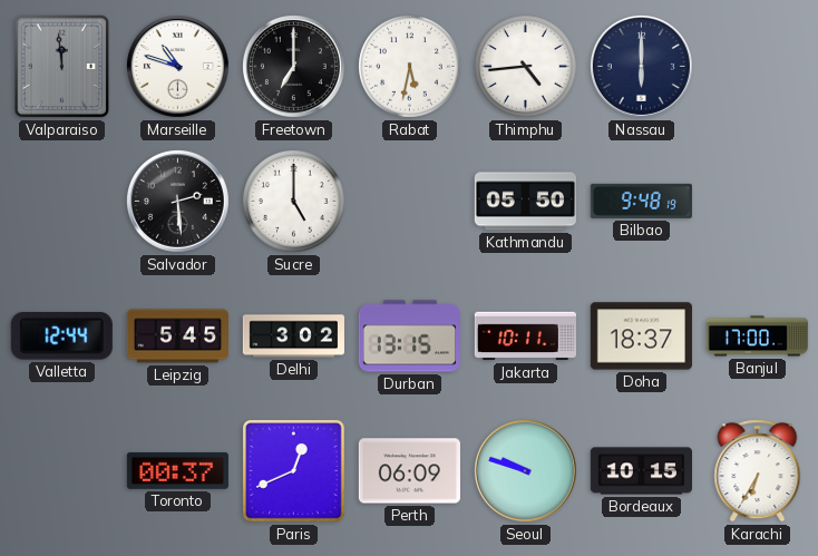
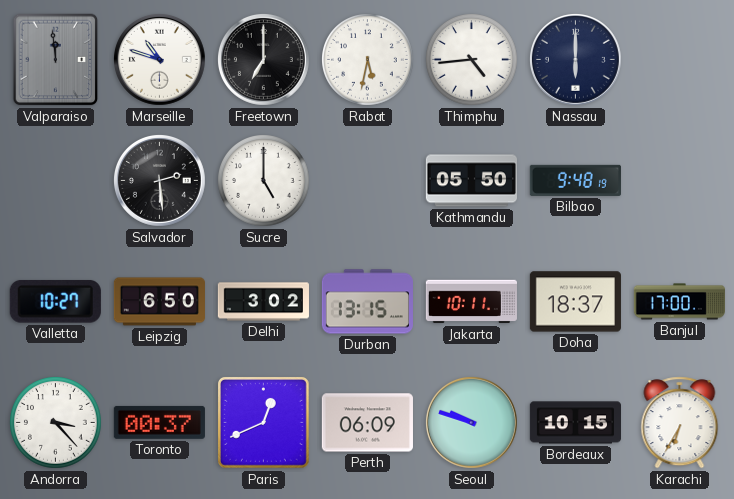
Valletta: 12:44 -> 10:27 (55, 302)
Leipzig: 5:45 -> 6:50 (159, 302)
Andorra: none -> 3:23 (56, 423)
